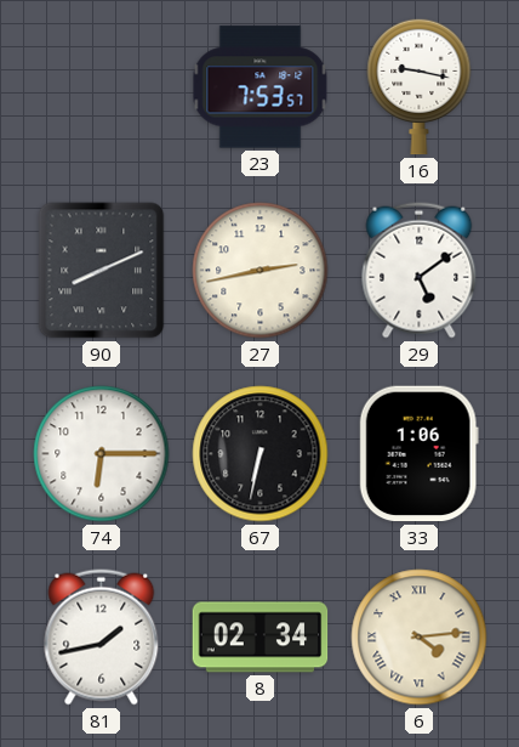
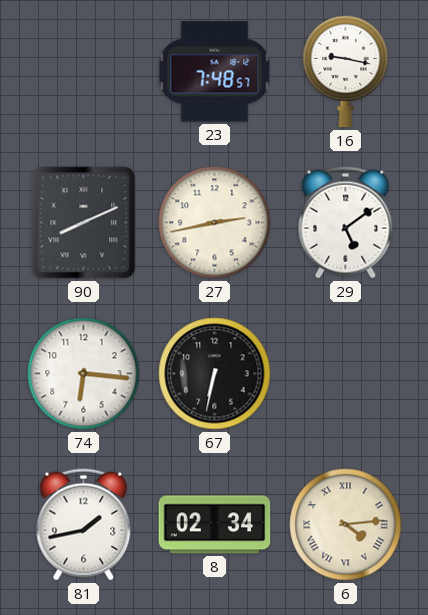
23: 7:53 -> 7:48 (215, 72)
74: 6:15 -> 6:16 (84, 374)
33: 1:06 -> none (418, 454)
